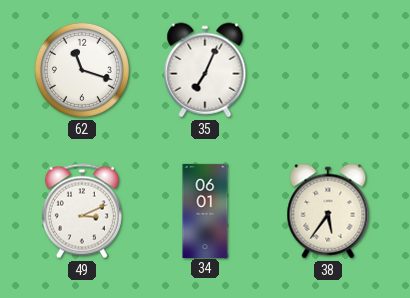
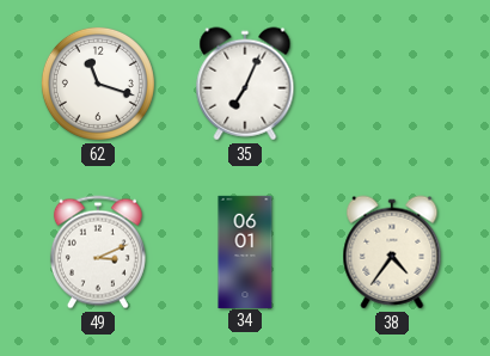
38: 5:36 -> 4:36 (392, 252)
